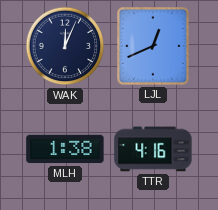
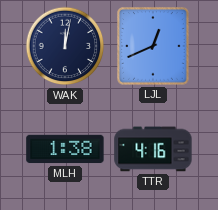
WAK: 12:04 -> 12:02 (65, 46)
